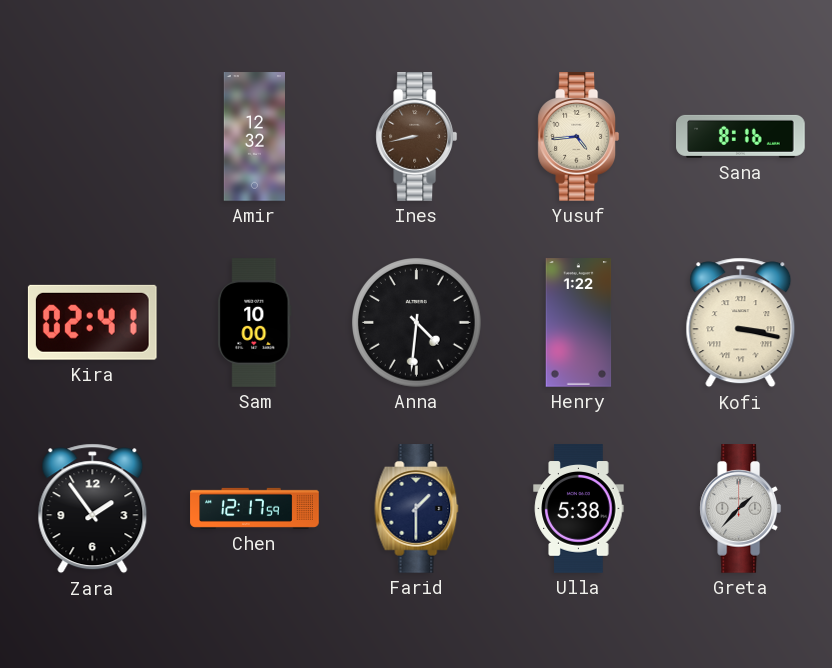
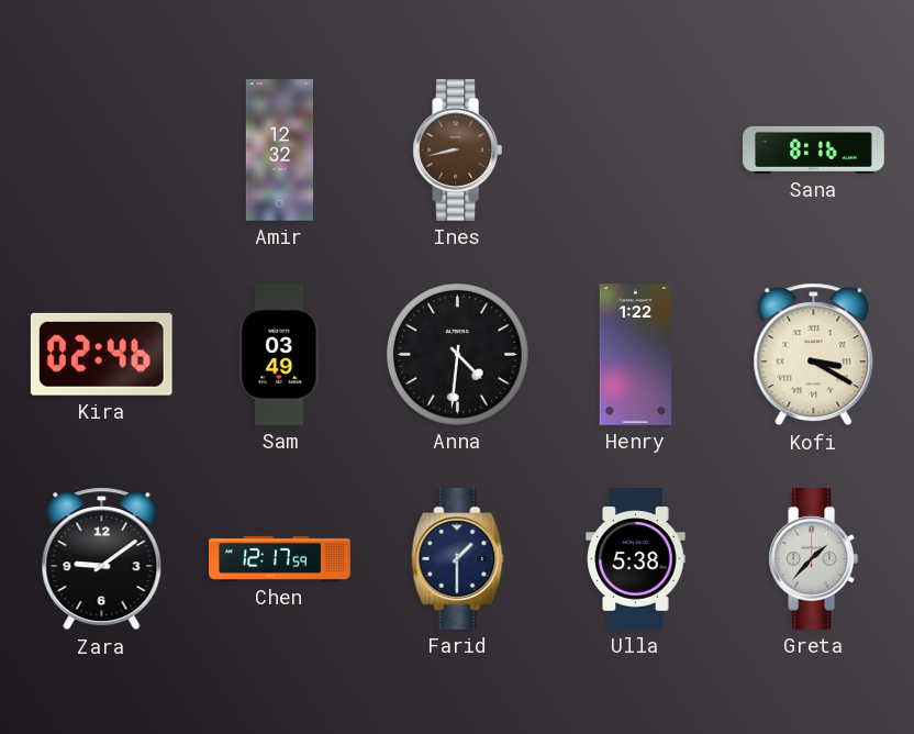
Yusuf: 4:44 -> none (579, 137)
Kira: 02:41 -> 02:46 (101, 354)
Sam: 10:00 -> 03:49 (280, 355)
Kofi: 3:17 -> 3:20 (814, 355)
Zara: 1:54 -> 9:09 (102, 559)
